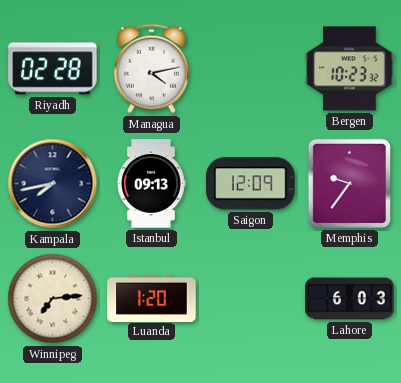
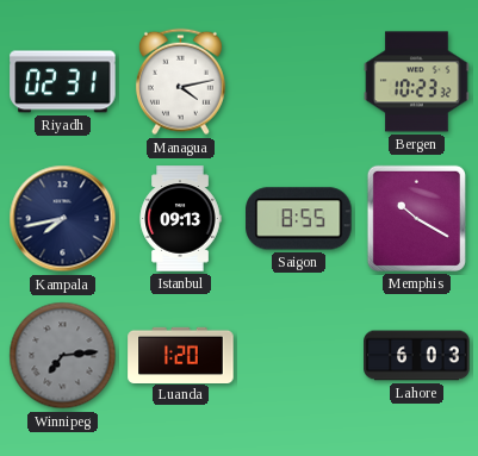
Riyadh: 02:28 -> 02:31 (63, 82)
Saigon: 12:09 -> 8:55 (299, 219)
Memphis: 9:36 -> 10:20 (416, 218)
Winnipeg dial: cream -> grey (63, 356)
